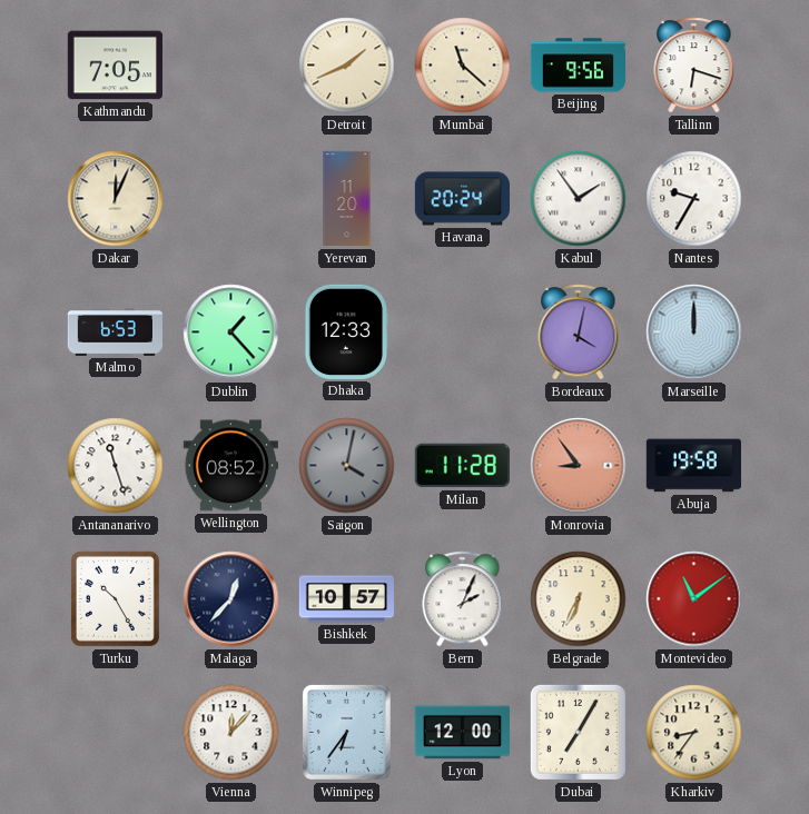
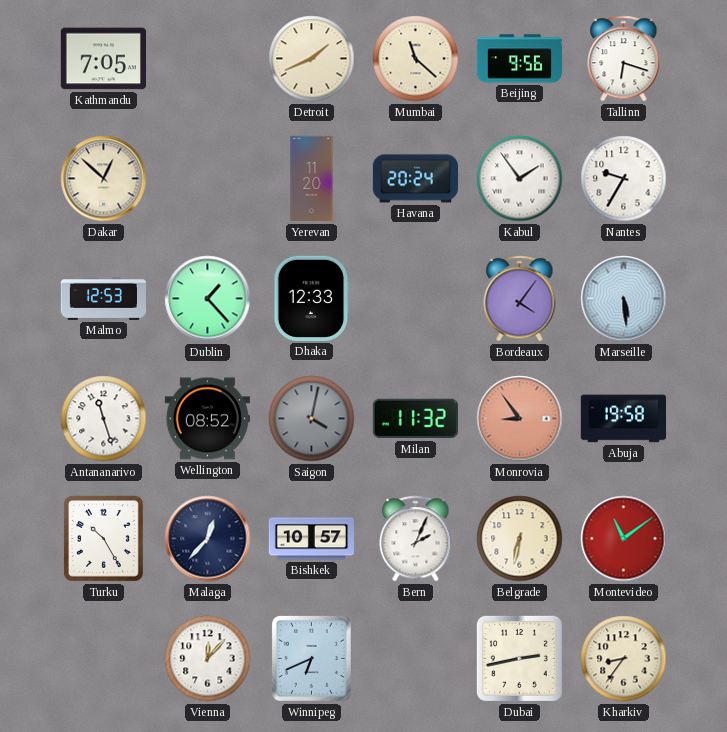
Dakar: 12:04 -> 12:52 (104, 179)
Malmo: 6:53 -> 12:53 (103, 298)
Bordeaux: 4:02 -> 4:06 (520, 299)
Marseille: 12:00 -> 5:29 (624, 299)
Milan: 11:28 -> 11:32 (415, 419)
Belgrade: 6:34 -> 6:32 (520, 539)
Winnipeg: 6:36 -> 6:41 (311, 658)
Lyon: 12:00 -> none (462, 733)
Dubai: 7:05 -> 2:43 (519, 658)
